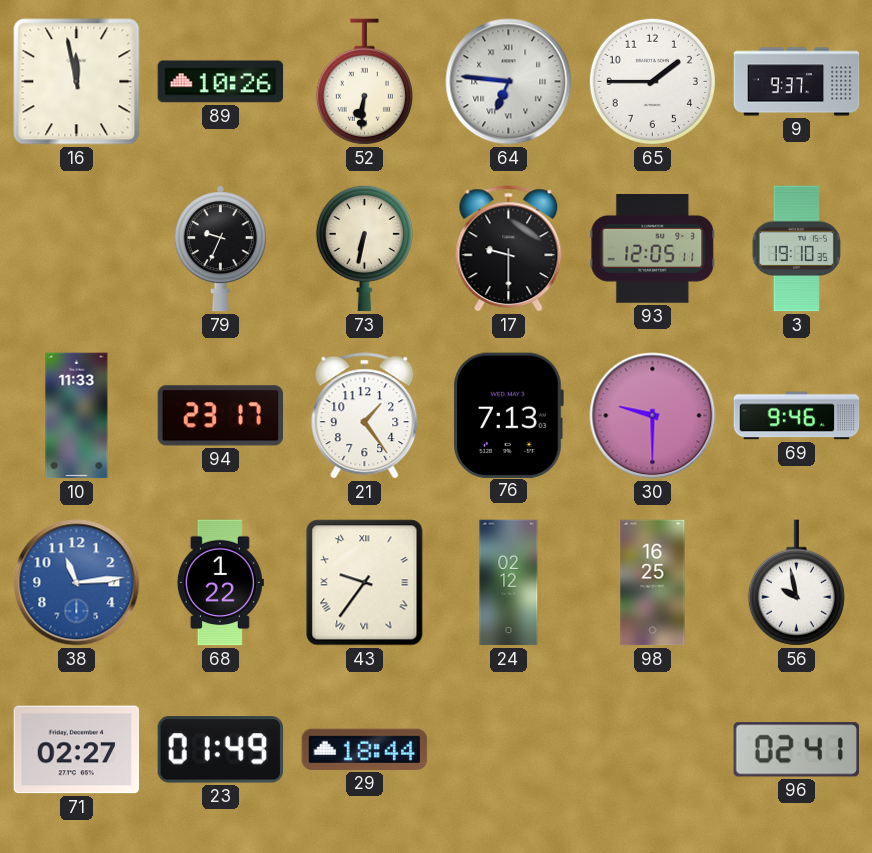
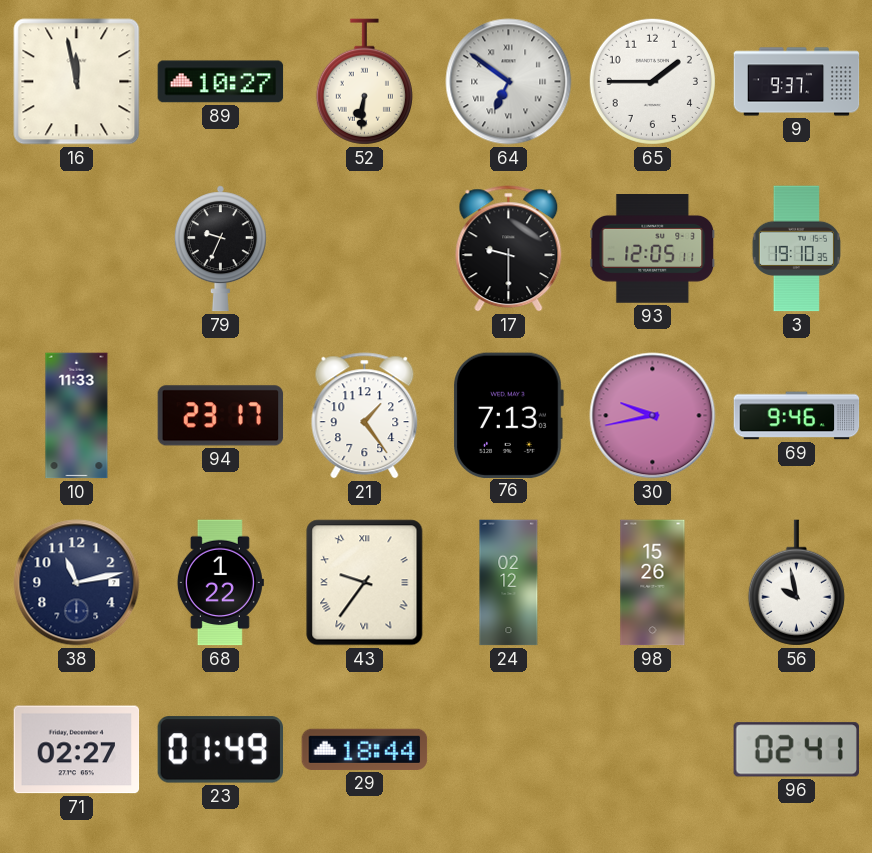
89: 10:26 -> 10:27 (221, 82)
64: 6:46 -> 6:51 (509, 82)
73: 6:32 -> none (364, 248)
30: 9:30 -> 9:43 (653, 416)
38: 11:14 -> 11:13 (77, 583)
38 dial: blue -> navy (77, 583)
98: 16:25 -> 15:26 (653, 583)
